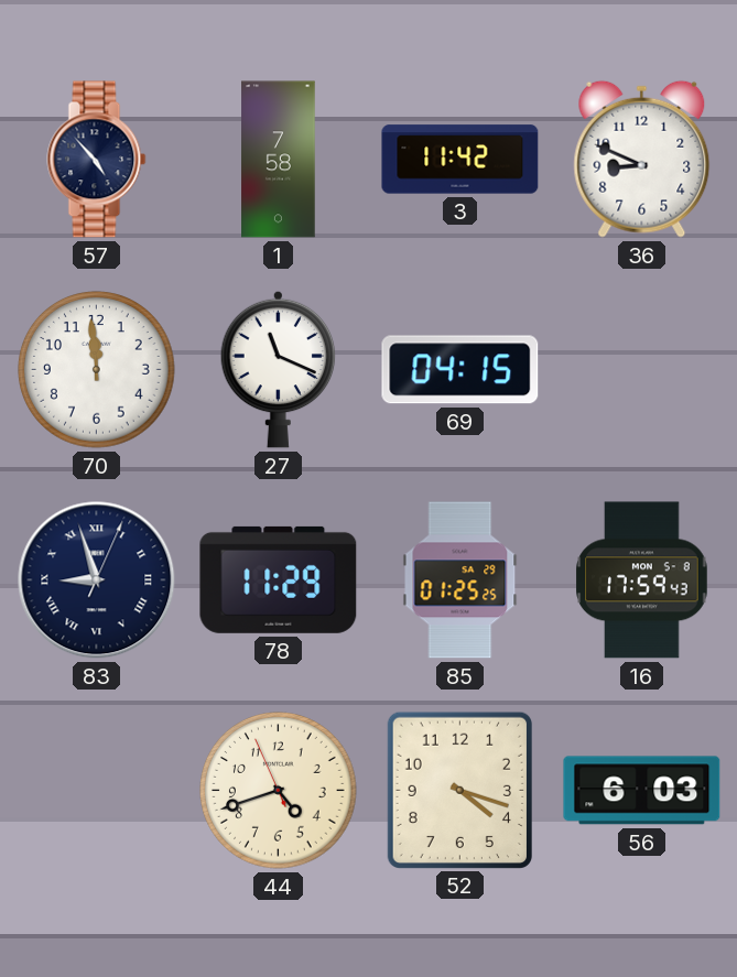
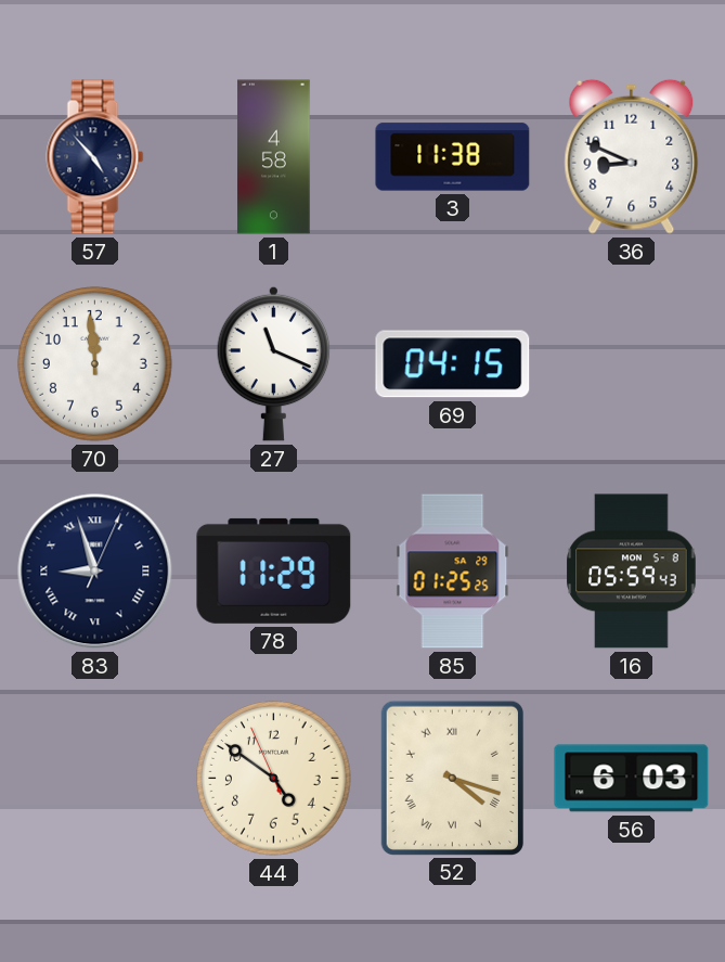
1: 7:58 -> 4:58 (274, 157)
3: 11:42 -> 11:38 (453, 157)
16: 17:59 -> 05:59 (632, 572)
44: 4:41 -> 4:50 (274, 779)
52 numerals: Arabic -> Roman (452, 778)
